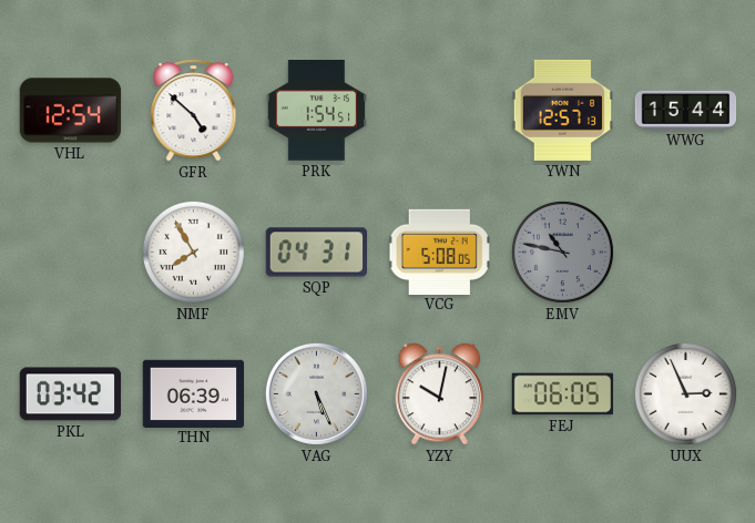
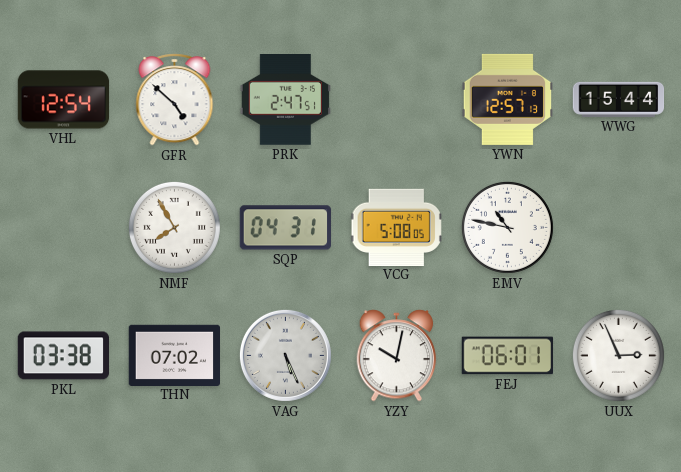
PRK: 1:54 -> 2:47 (285, 100)
EMV dial: grey -> white (507, 227)
PKL: 03:42 -> 03:38 (63, 356)
THN: 06:39 -> 07:02 (175, 355)
FEJ: 06:05 -> 06:01 (507, 356)
